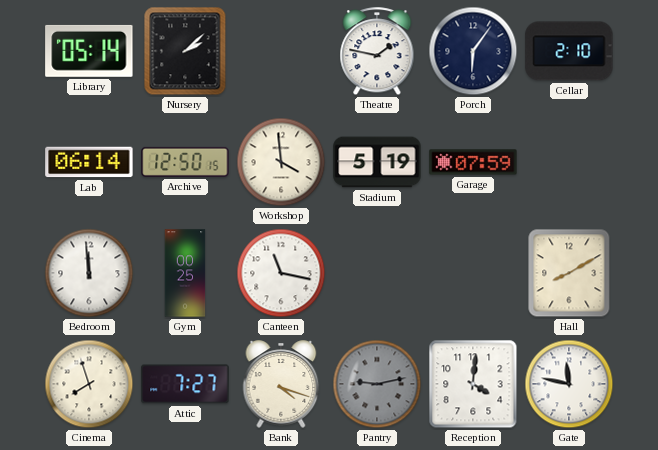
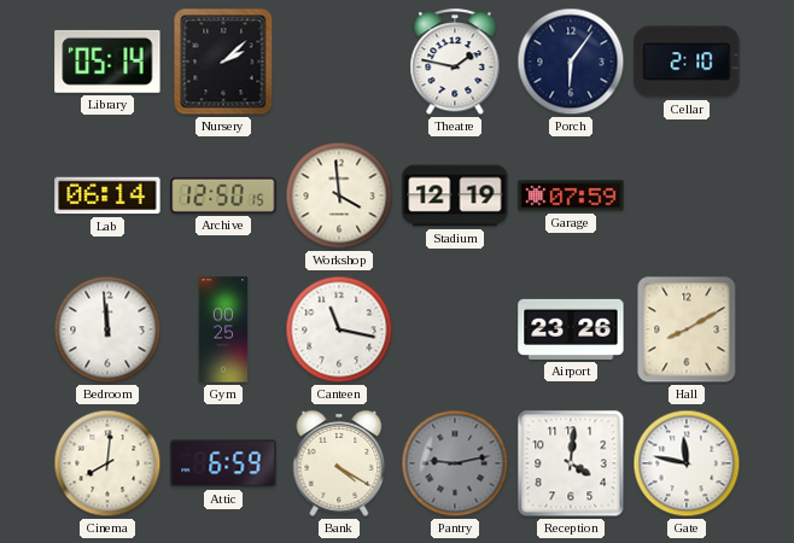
Stadium: 5:19 -> 12:19 (455, 195)
Airport: none -> 23:26 (571, 329)
Cinema: 7:57 -> 8:01 (107, 463)
Attic: 7:27 -> 6:59 (223, 463)
Bank: 4:18 -> 4:20 (339, 463)
